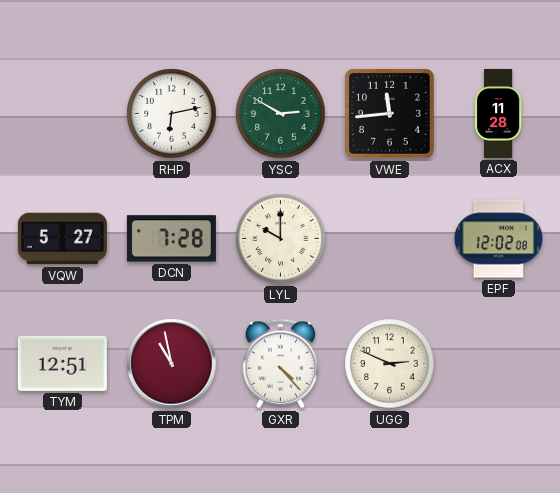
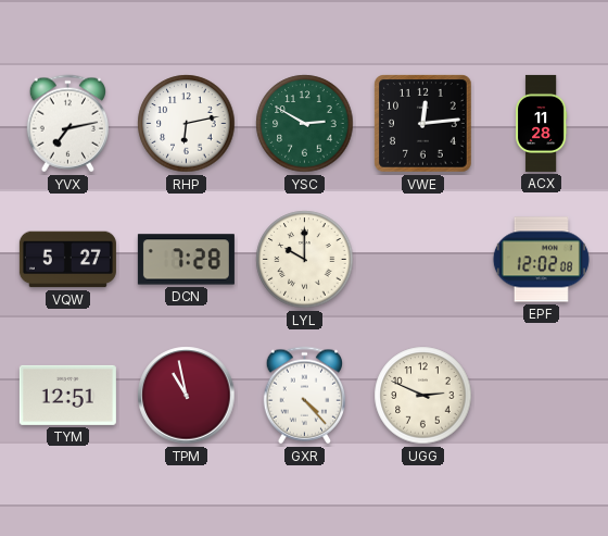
YVX: none -> 7:13 (67, 124)
VWE: 11:44 -> 12:14 (423, 124)
